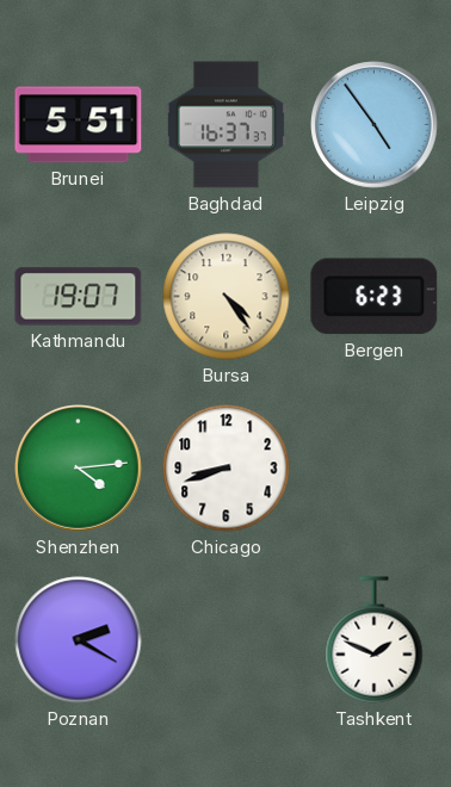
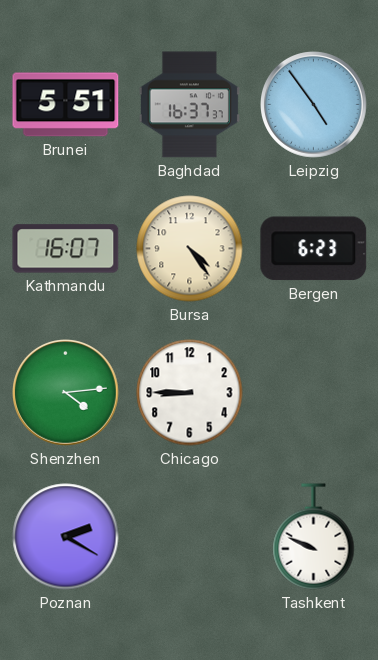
Kathmandu: 19:07 -> 16:07 (66, 249)
Chicago: 8:42 -> 8:45 (190, 393)
Tashkent: 1:49 -> 9:49 (314, 537)
